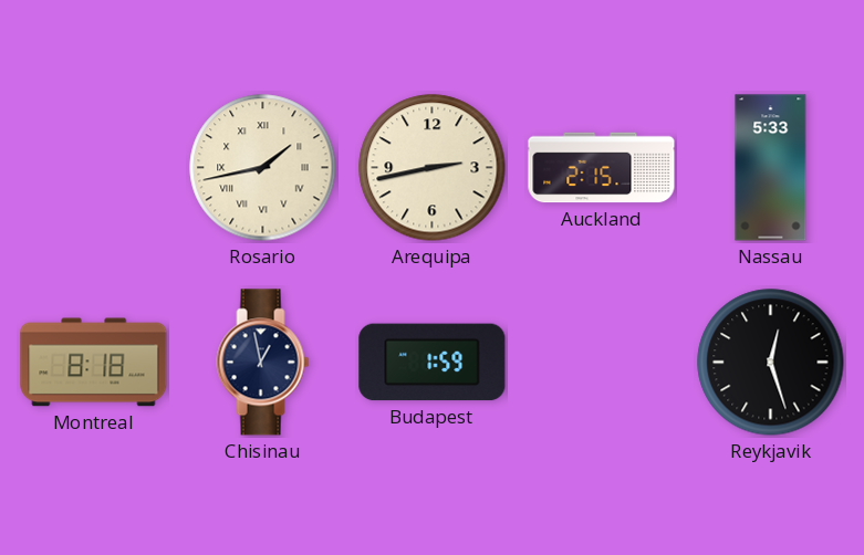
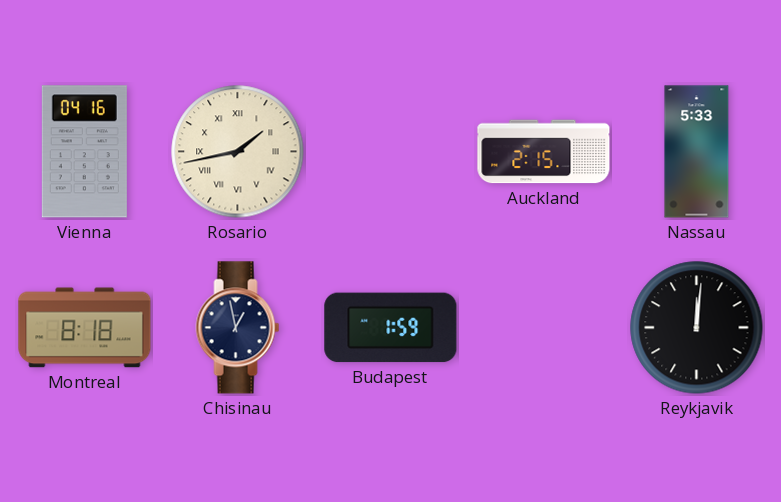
Vienna: none -> 04:16 (84, 152)
Arequipa: 2:43 -> none (433, 168)
Reykjavik: 12:27 -> 12:01 (697, 328)
